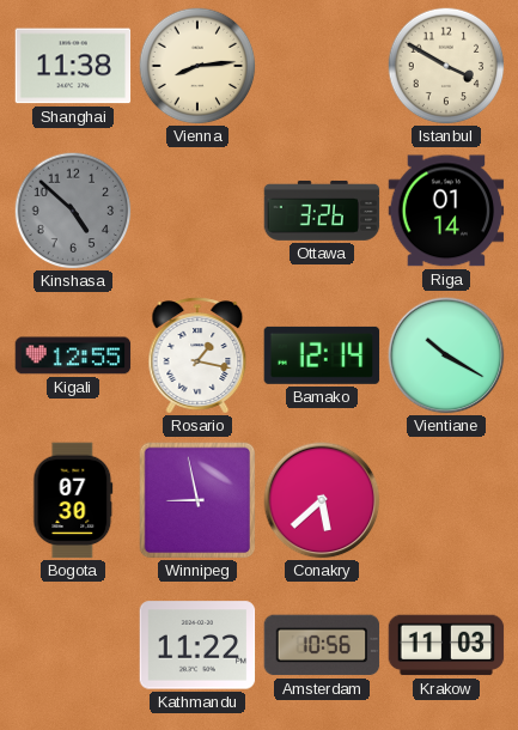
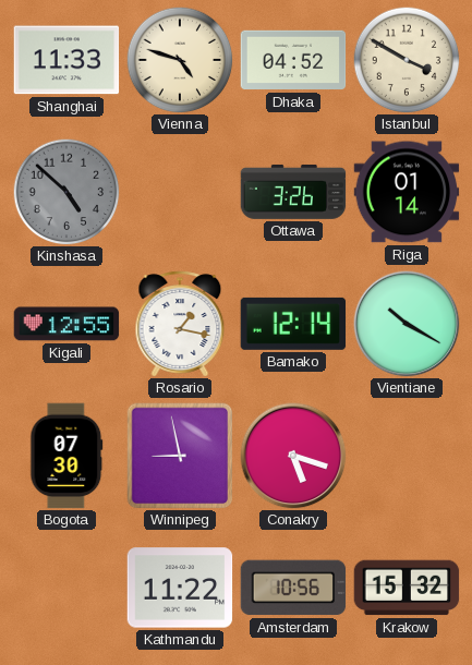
Shanghai: 11:38 -> 11:33 (66, 60)
Vienna: 8:14 -> 4:48 (180, 60)
Dhaka: none -> 04:52 (293, 60)
Conakry: 5:38 -> 5:18 (293, 456)
Krakow: 11:03 -> 15:32 (407, 588)
